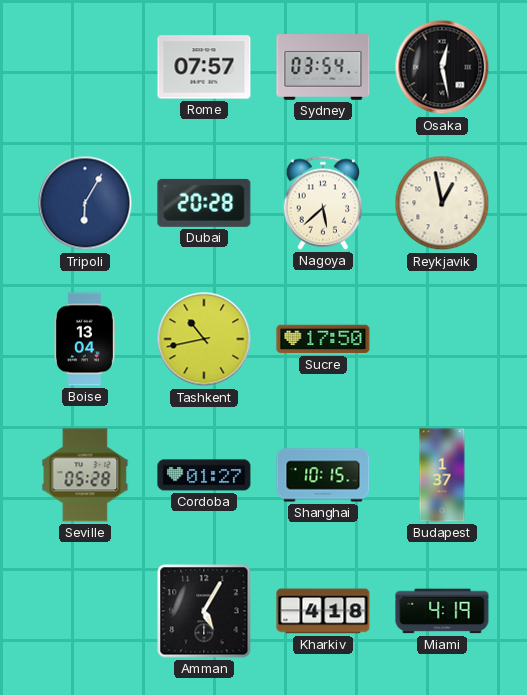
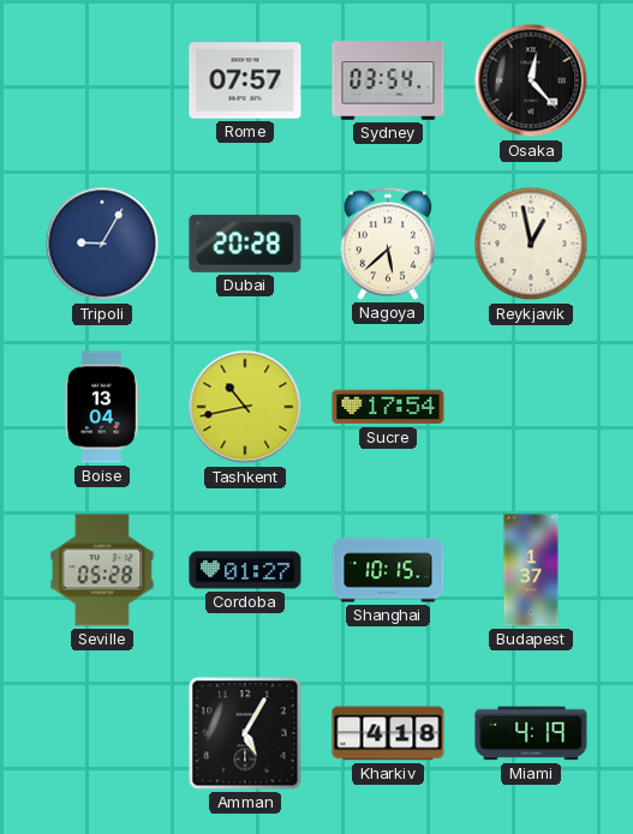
Osaka: 12:28 -> 12:23 (531, 80)
Tripoli: 6:05 -> 9:05 (102, 244)
Sucre: 17:50 -> 17:54 (388, 407)
